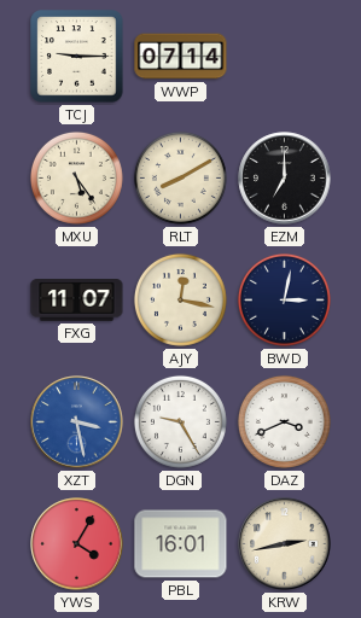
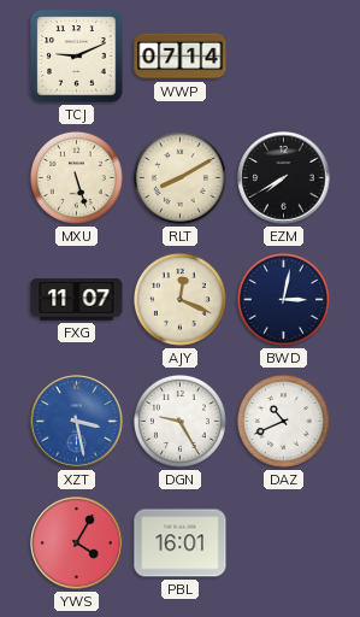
TCJ: 9:15 -> 9:11 (77, 57)
MXU: 5:24 -> 5:27 (76, 177)
EZM: 7:00 -> 7:40 (284, 178)
AJY: 12:17 -> 12:19 (179, 299)
DAZ: 3:41 -> 10:41 (283, 421)
KRW: 2:43 -> none (285, 544)
